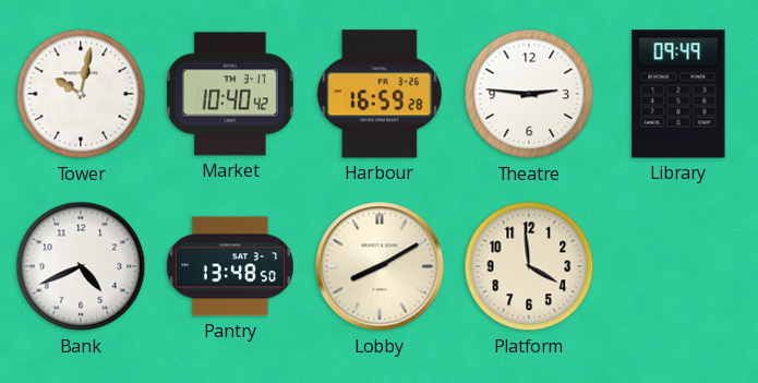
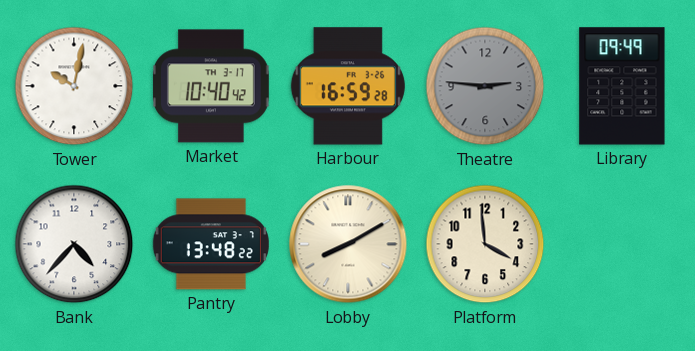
Theatre dial: white -> grey (485, 86)
Bank: 4:41 -> 4:37 (74, 244)
Pantry: 13:48:50 -> 13:48:22 (211, 244)
